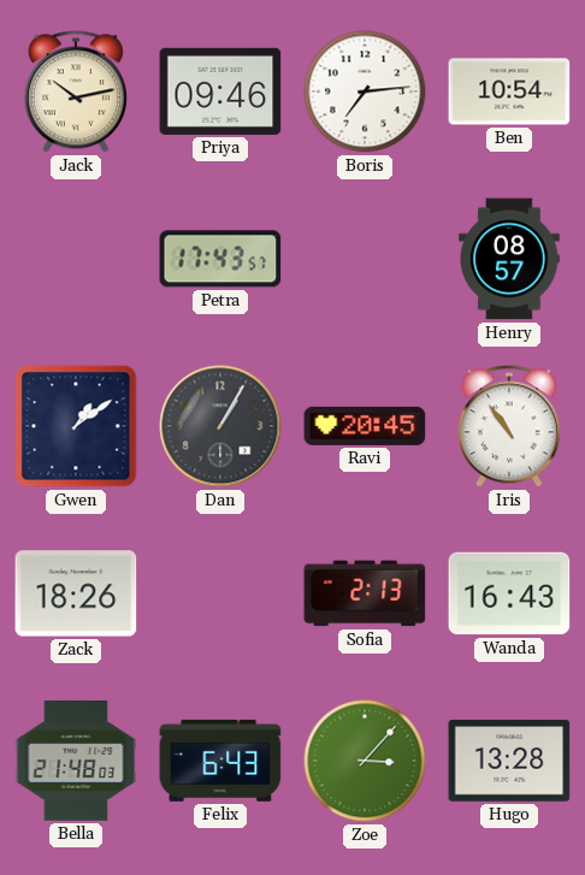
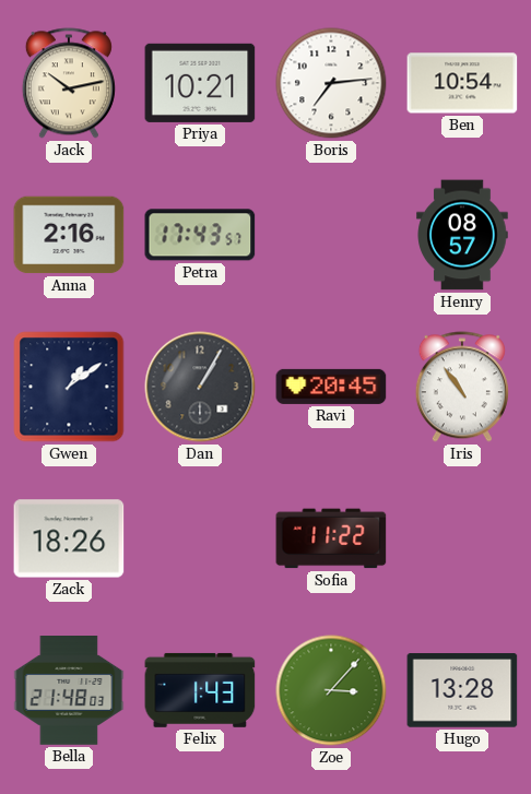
Priya: 09:46 -> 10:21 (200, 83)
Anna: none -> 2:16 (69, 235)
Sofia: 2:13 -> 11:22 (331, 538)
Wanda: 16:43 -> none (509, 593)
Felix: 6:43 -> 1:43 (200, 690)
